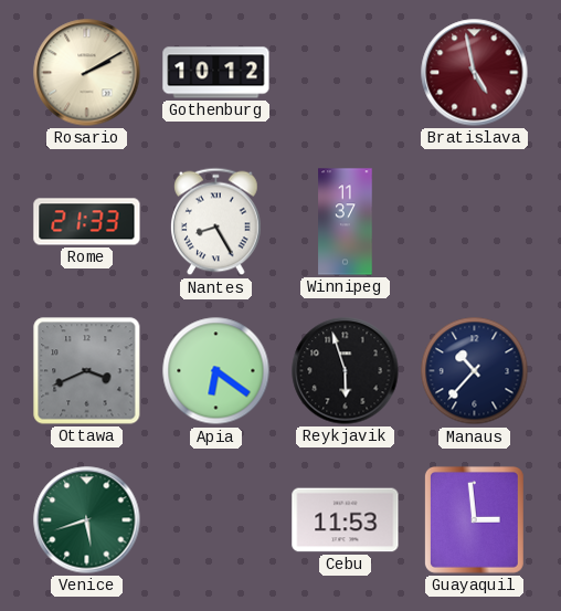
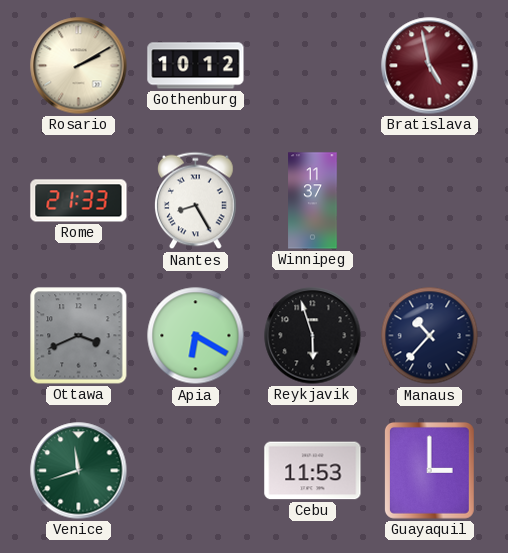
Apia: 6:21 -> 6:20 (196, 336)
Venice: 5:42 -> 11:42 (79, 471)
Guayaquil: 2:59 -> 3:00 (429, 470)
